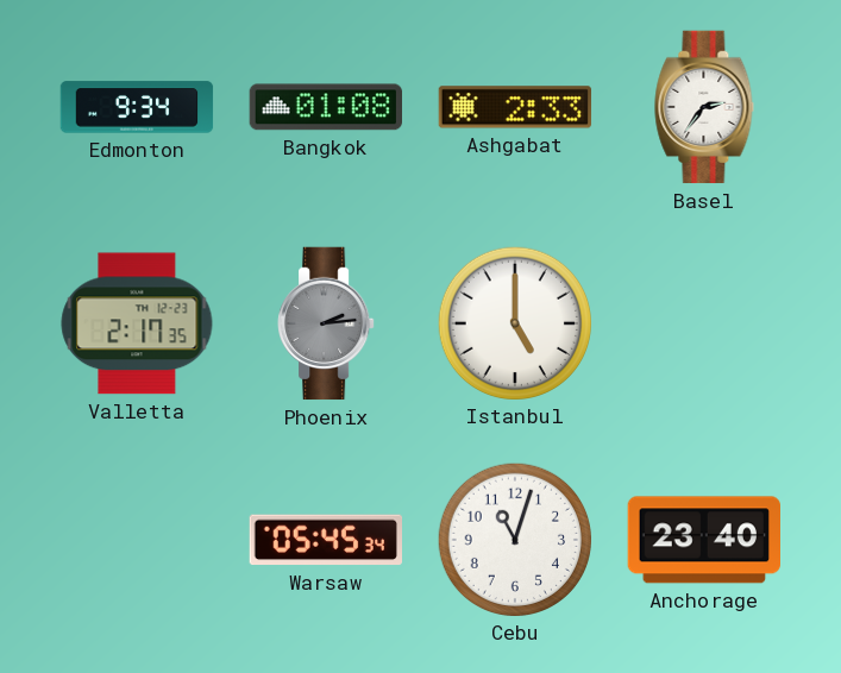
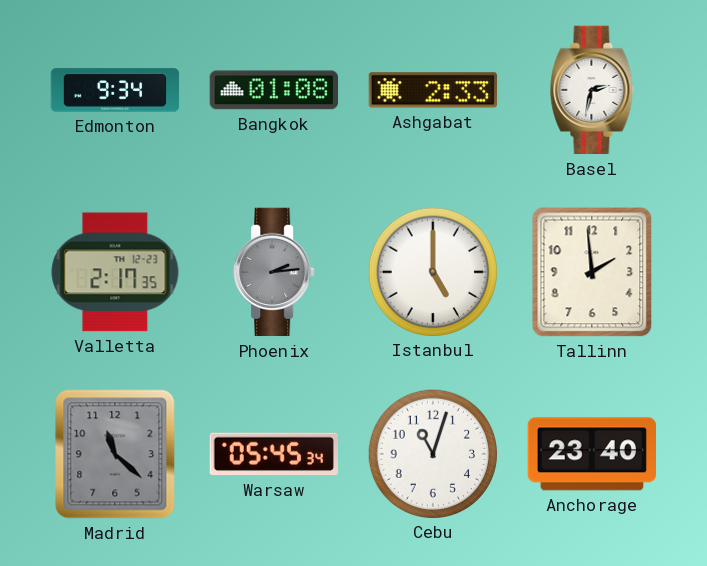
Basel: 2:36 -> 2:32 (592, 90)
Tallinn: none -> 1:59 (592, 272)
Madrid: none -> 11:22 (115, 454)
